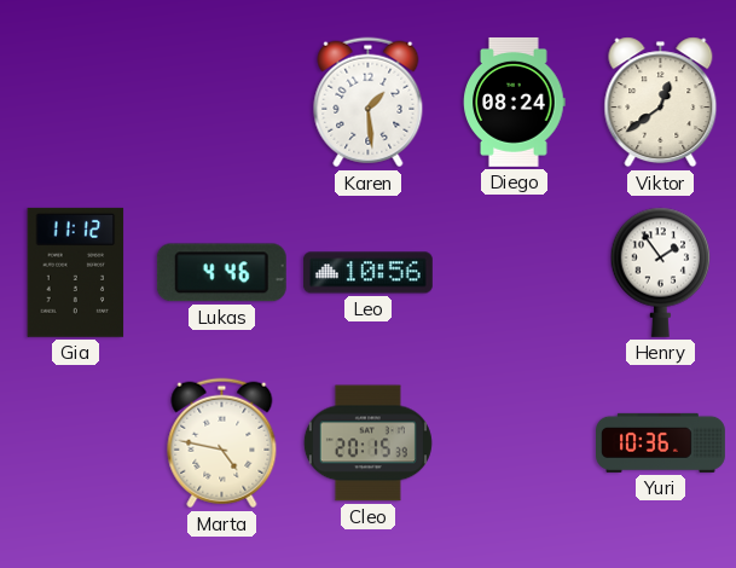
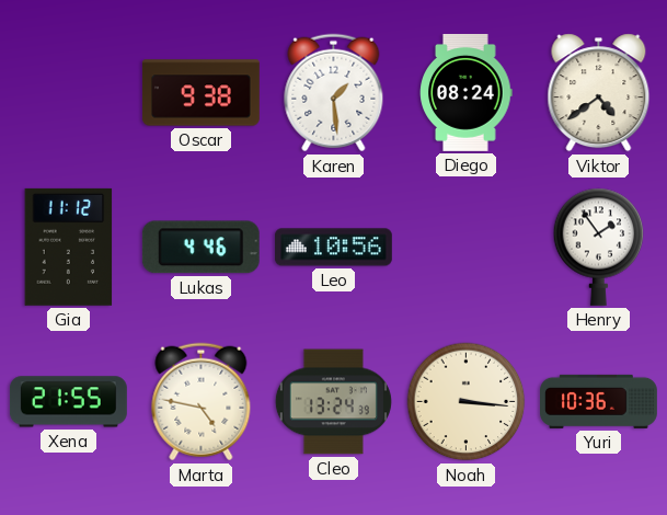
Oscar: none -> 9:38 (200, 93)
Viktor: 12:39 -> 4:39 (599, 93)
Xena: none -> 21:55 (68, 402)
Cleo: 20:15 -> 13:24 (333, 402)
Noah: none -> 3:16 (467, 402)
